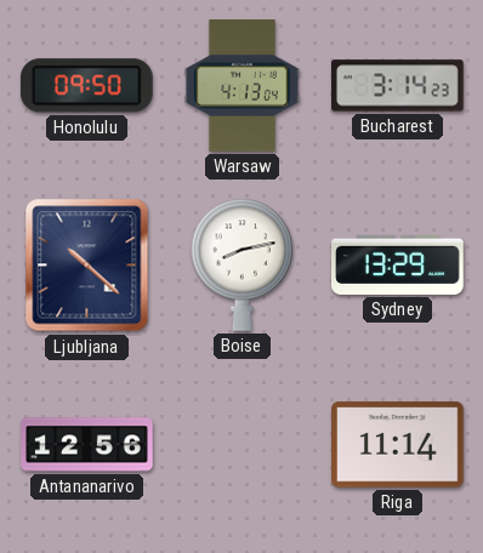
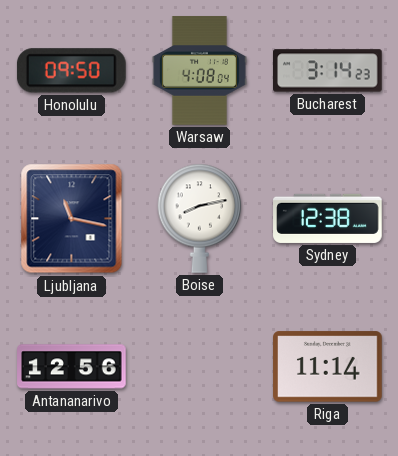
Warsaw: 4:13 -> 4:08 (199, 71)
Ljubljana: 10:22 -> 11:17 (72, 219)
Sydney: 13:29 -> 12:38 (328, 218)
